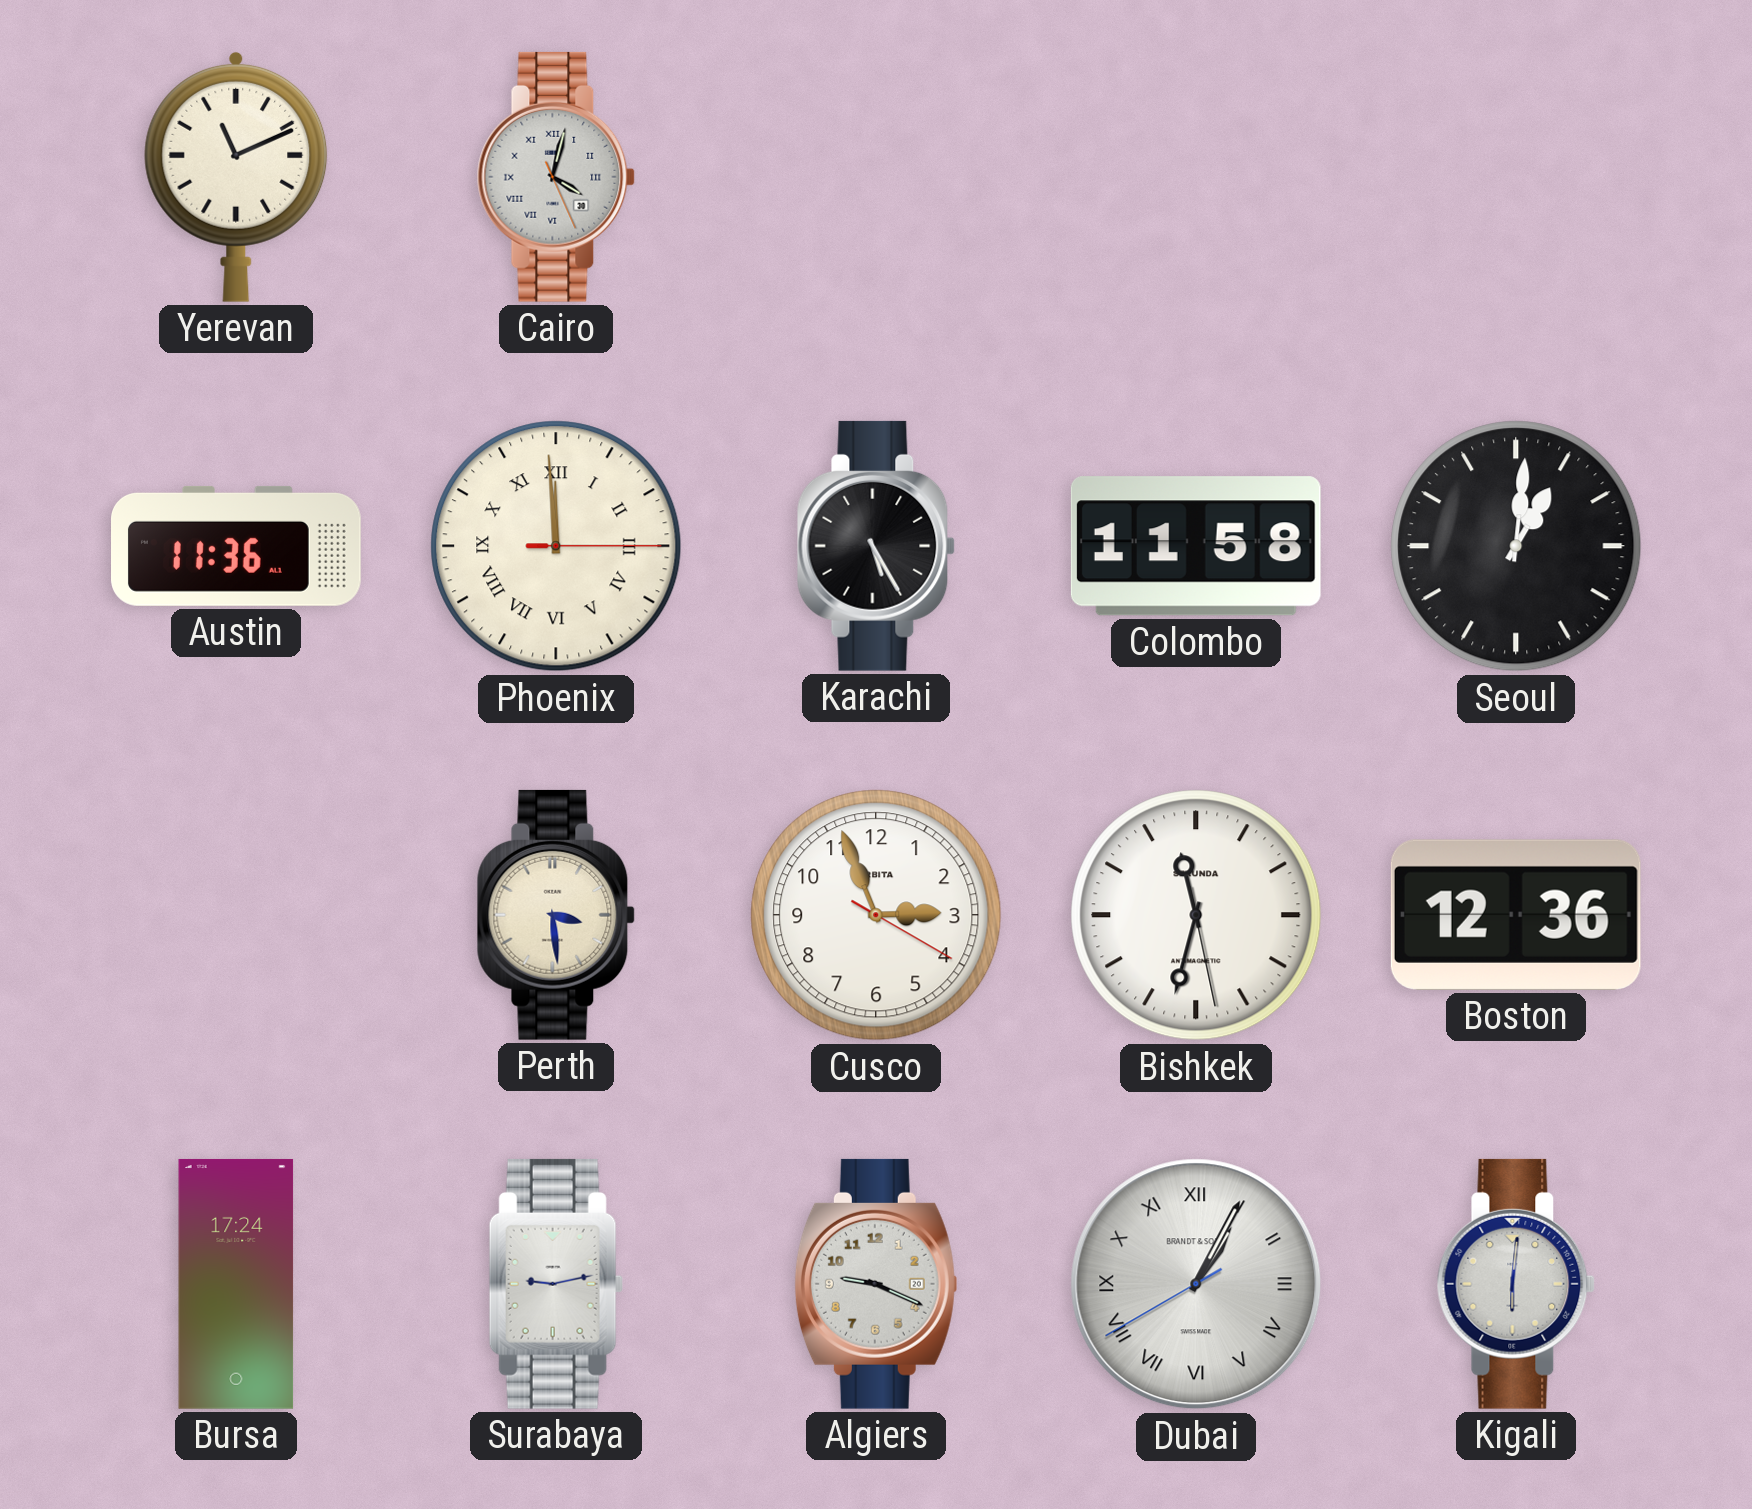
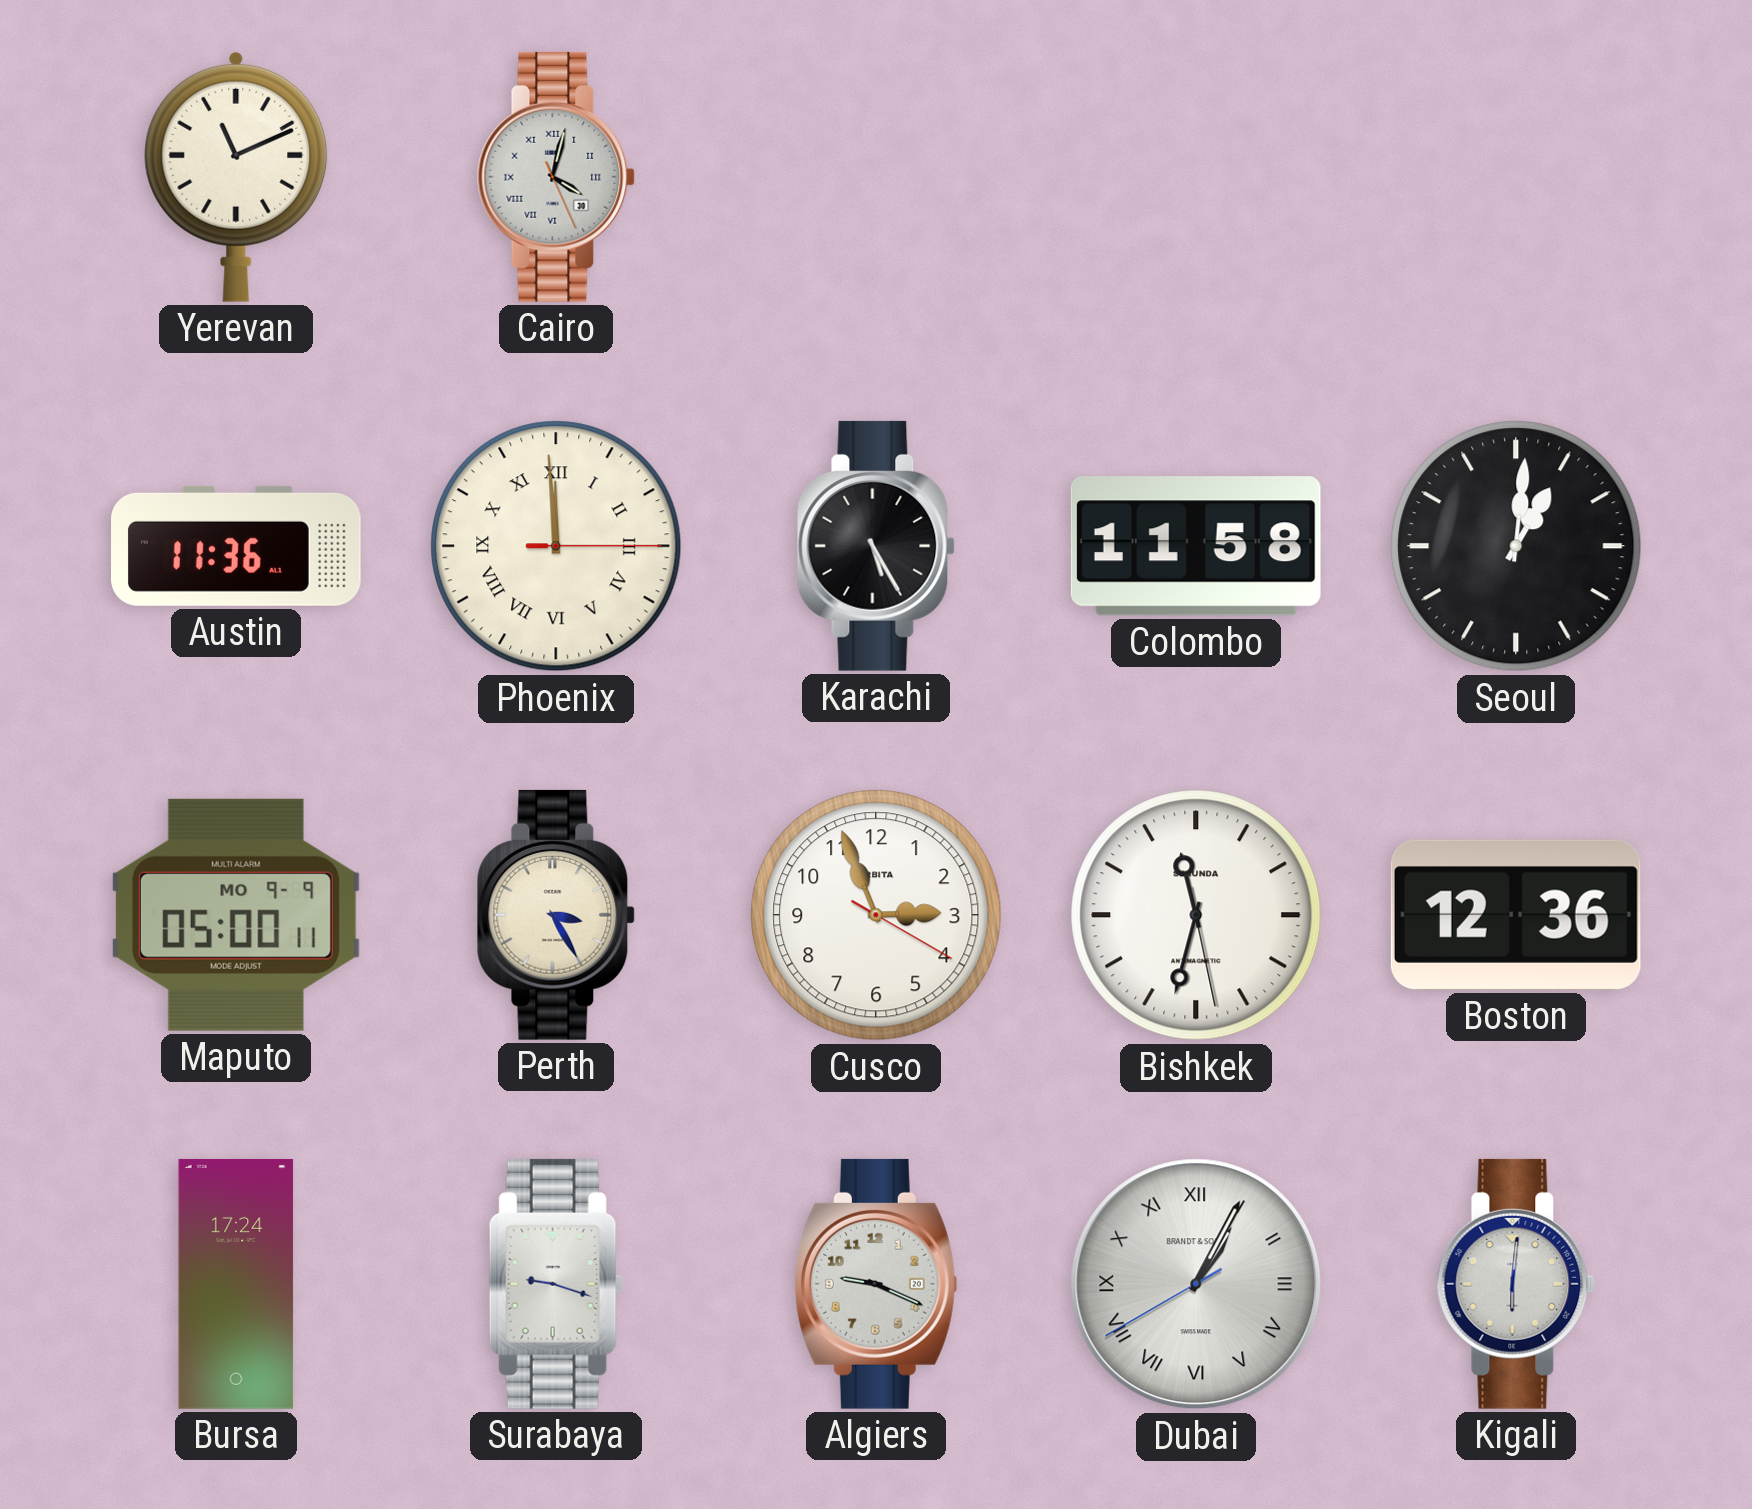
Maputo: none -> 05:00 (236, 915)
Perth: 3:29 -> 3:25 (556, 915)
Surabaya: 9:13 -> 9:18 (556, 1284)
